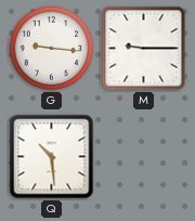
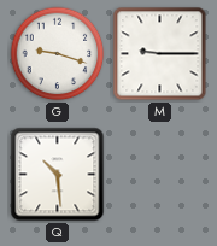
G: 9:16 -> 9:18 (58, 54)
